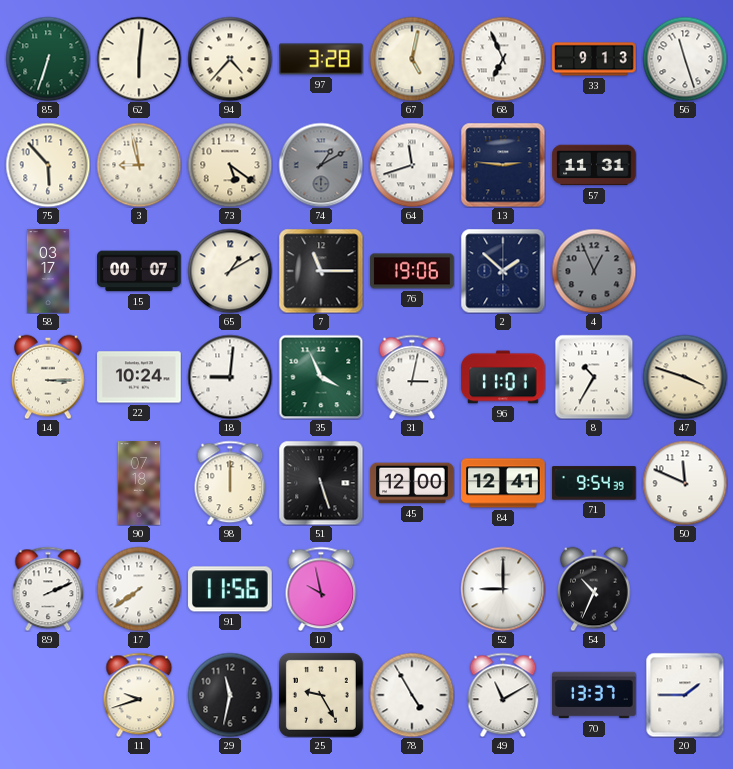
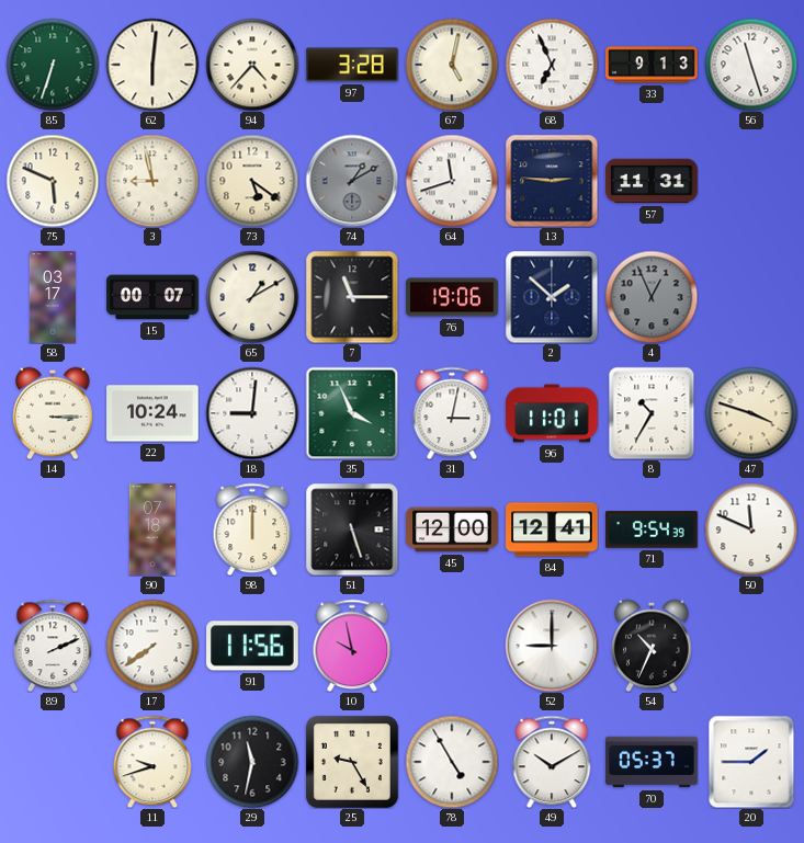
75: 5:53 -> 5:49 (53, 181)
49: 11:10 -> 10:10 (552, 762)
70: 13:37 -> 05:37 (652, 762)
